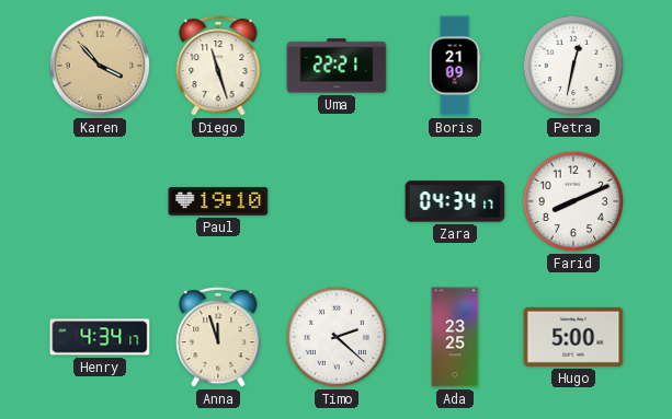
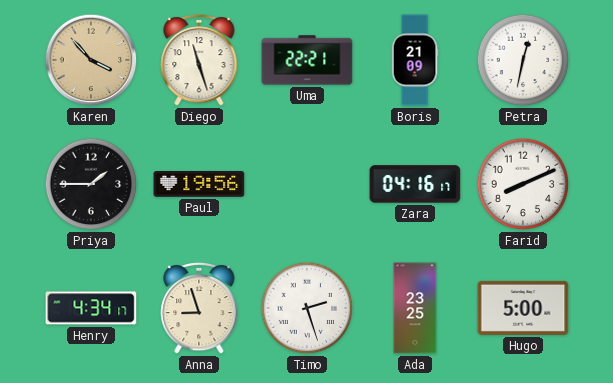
Priya: none -> 1:45 (91, 184)
Paul: 19:10 -> 19:56 (199, 185)
Zara: 04:34 -> 04:16 (415, 184)
Anna: 11:57 -> 8:57 (199, 308)
Timo: 2:22 -> 2:27 (307, 308)
